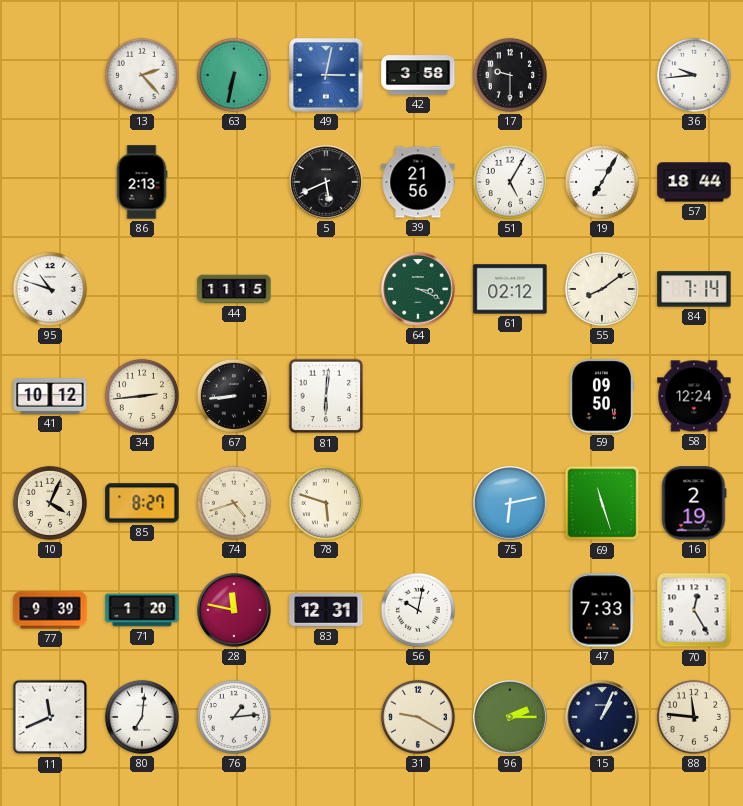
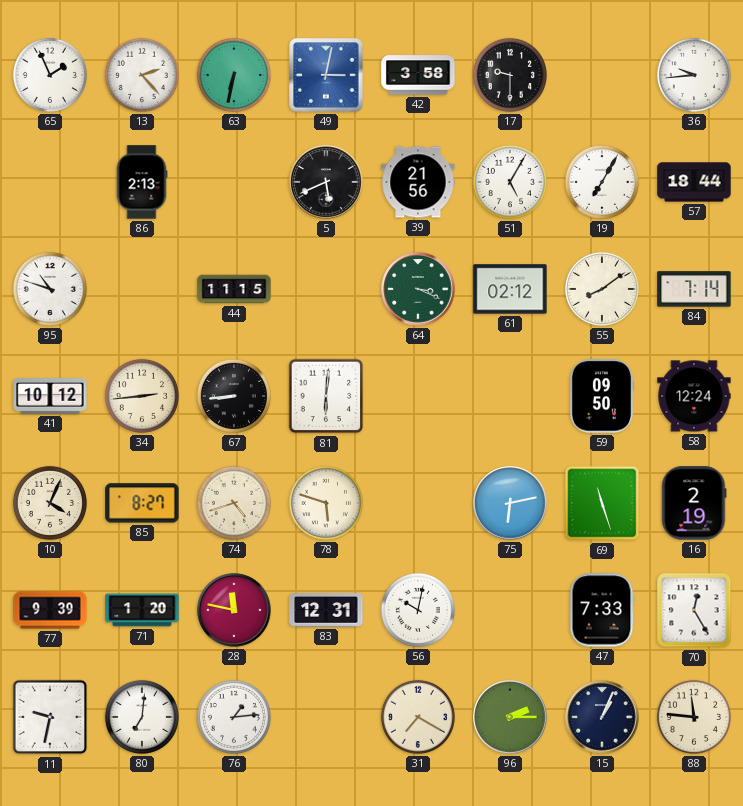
65: none -> 1:56 (50, 75)
11: 11:41 -> 9:32 (50, 717)
31: 9:20 -> 7:20 (418, 717)
